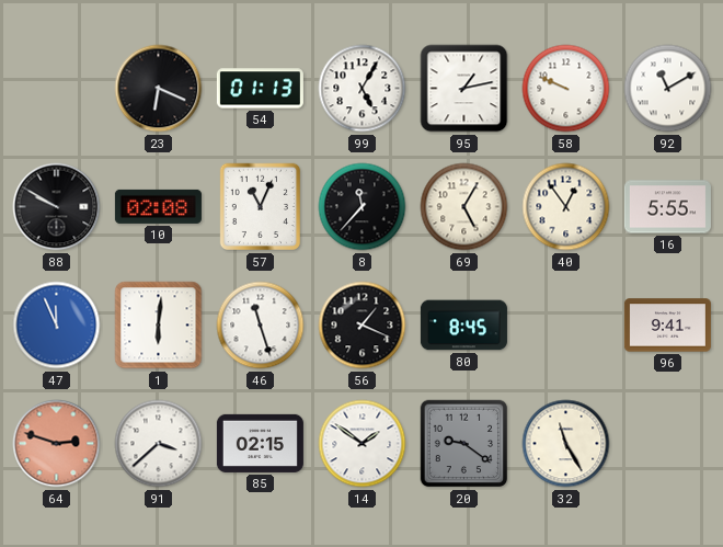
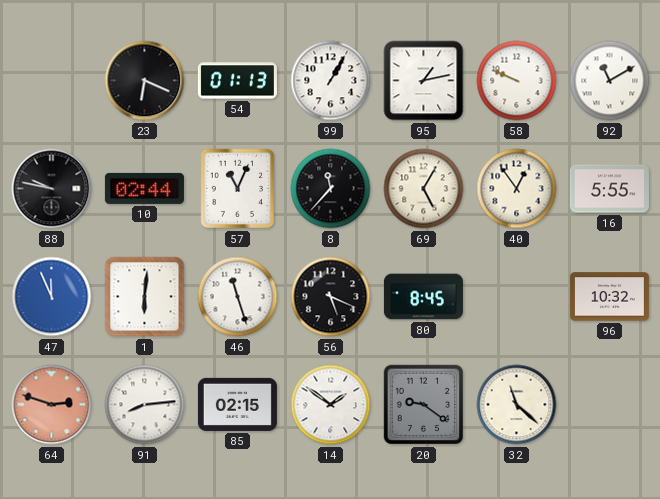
99: 5:05 -> 1:05 (331, 81)
88: 9:50 -> 9:47 (52, 189)
10: 02:08 -> 02:44 (144, 188)
56: 1:19 -> 5:19 (331, 297)
96: 9:41 -> 10:32 (609, 297)
91: 3:38 -> 8:14 (145, 405)
32: 11:25 -> 11:22 (517, 405)
